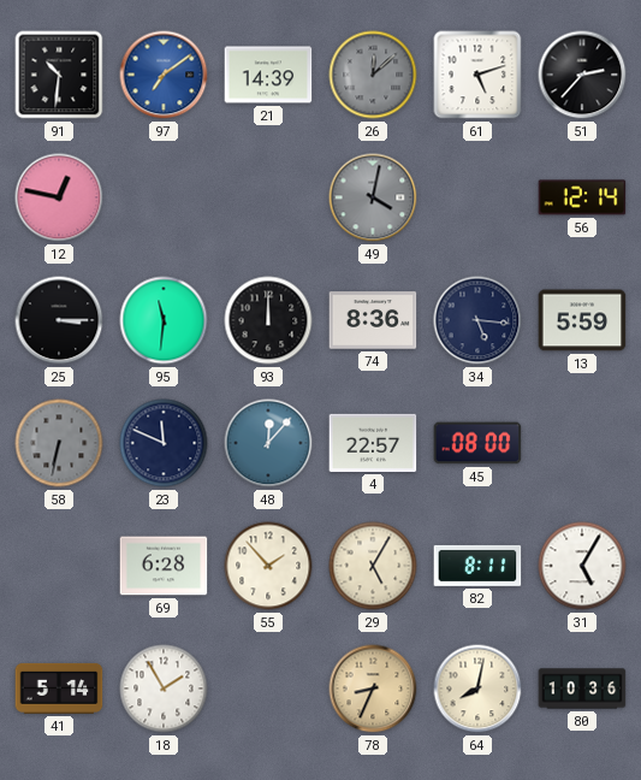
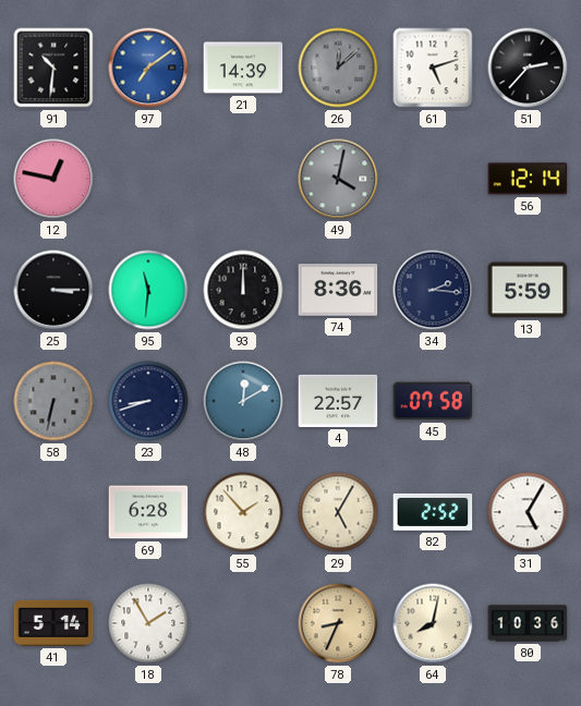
34: 5:16 -> 2:16 (433, 290)
23: 11:49 -> 8:42 (148, 401)
48: 12:07 -> 12:10 (243, 401)
45: 08:00 -> 07:58 (433, 401)
82: 8:11 -> 2:52 (433, 512)
